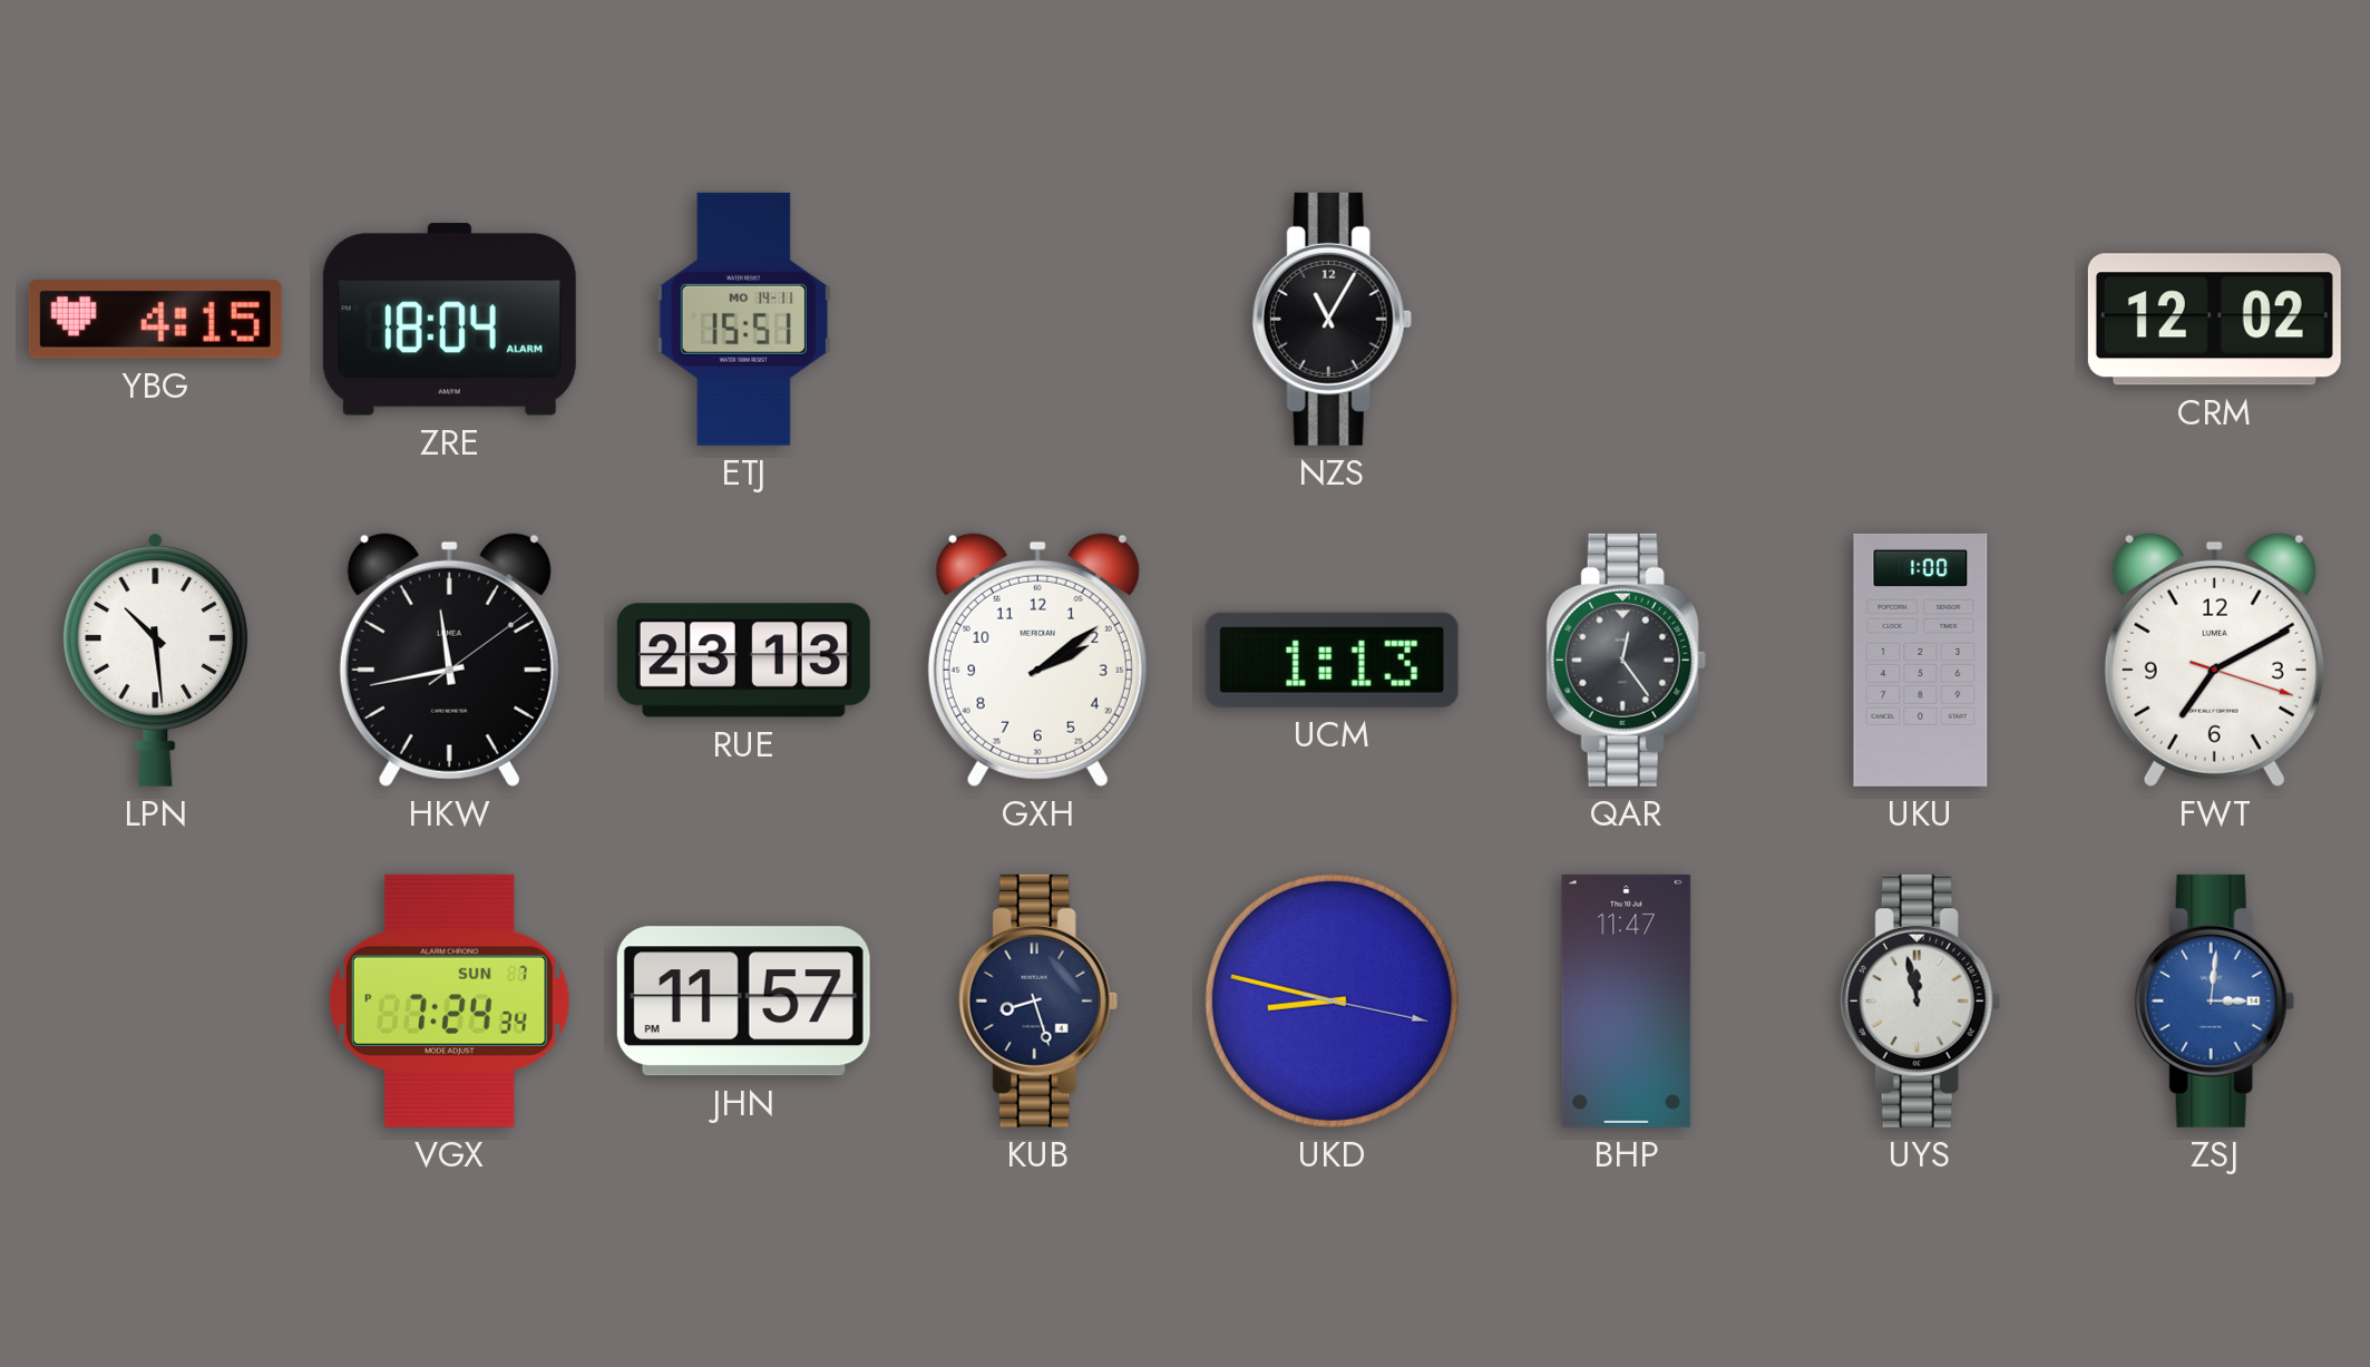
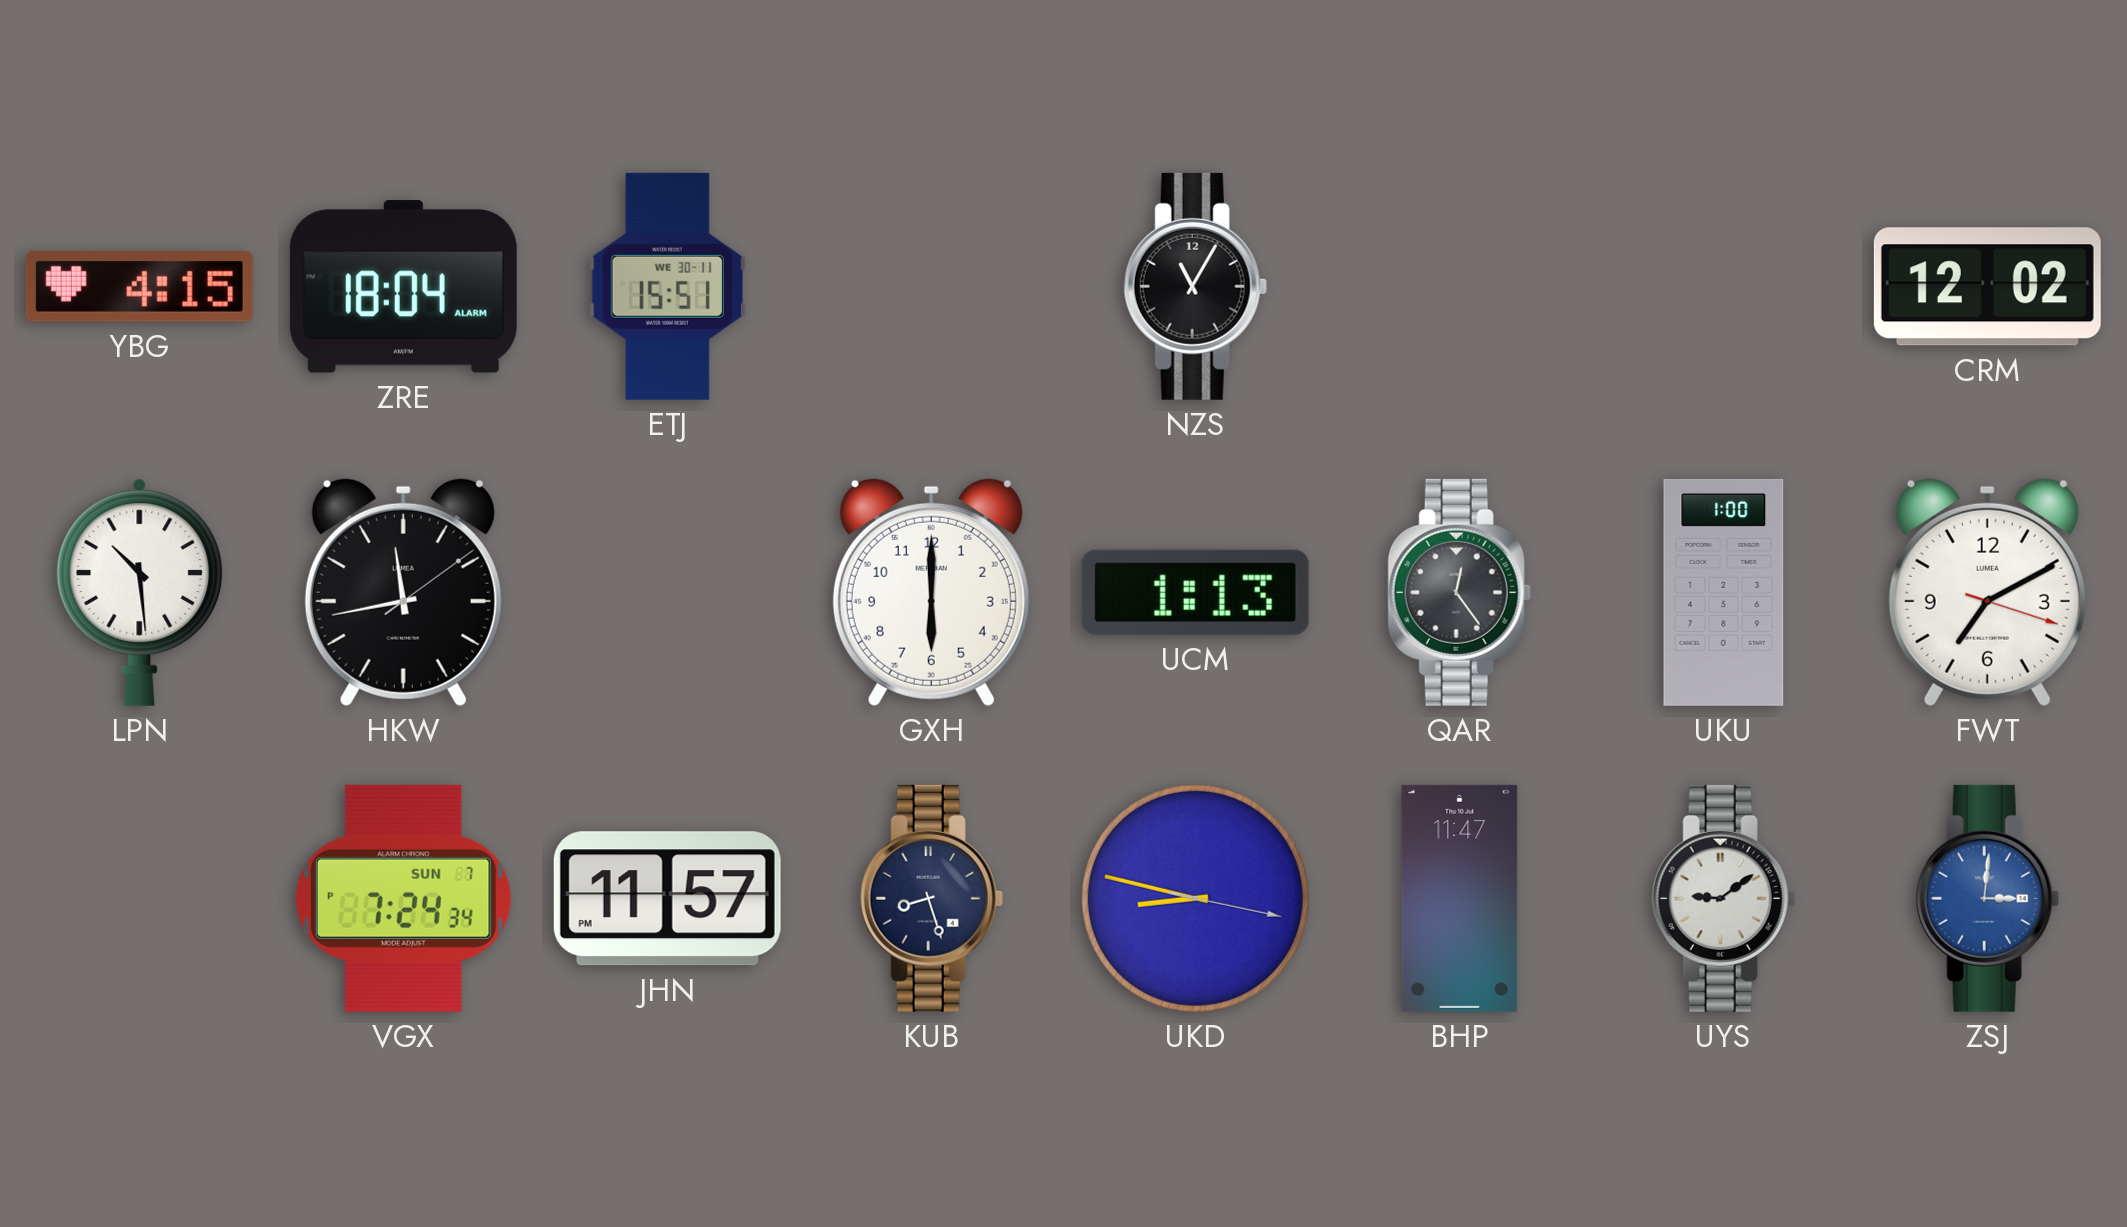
ETJ date: MO 14-11 -> WE 30-11 (667, 286)
RUE: 23:13 -> none (743, 661)
GXH: 2:09 -> 6:00 (931, 592)
UYS: 11:58 -> 9:09 (1723, 898)
